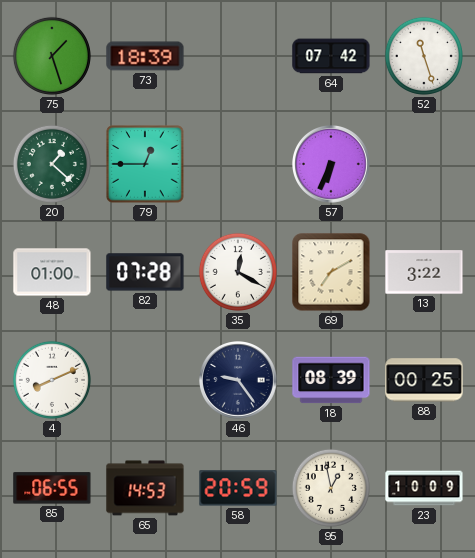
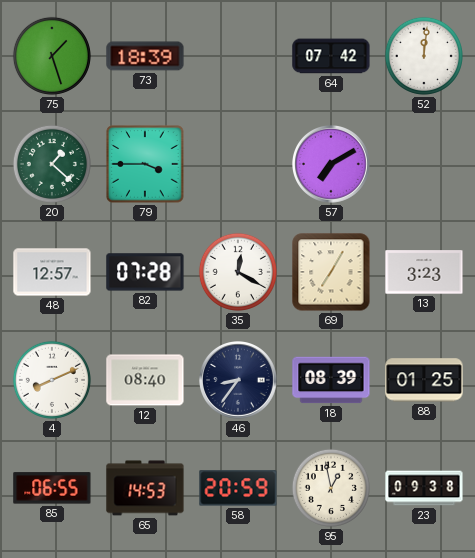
52: 11:27 -> 12:01 (424, 56)
79: 12:45 -> 3:45 (145, 164)
57: 6:34 -> 7:10 (332, 165)
48: 01:00 -> 12:57 (52, 272)
69: 7:10 -> 7:05 (331, 272)
13: 3:22 -> 3:23 (424, 272)
12: none -> 08:40 (145, 380)
46: 9:24 -> 8:36 (239, 381)
88: 00:25 -> 01:25 (424, 380)
23: 10:09 -> 09:38 (424, 488)
